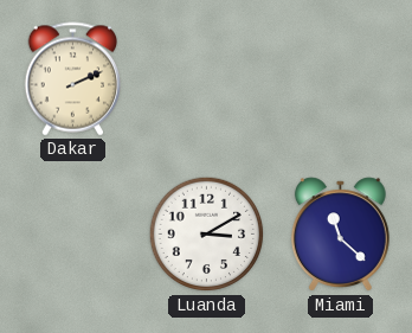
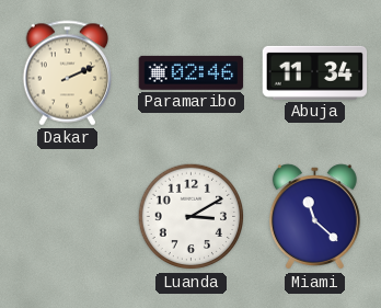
Paramaribo: none -> 02:46 (192, 72)
Abuja: none -> 11:34 (315, 72)
